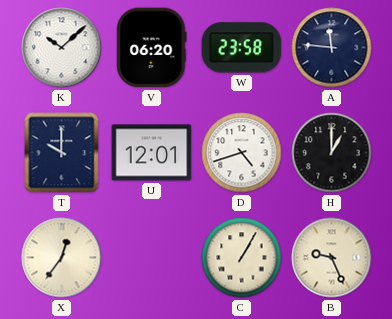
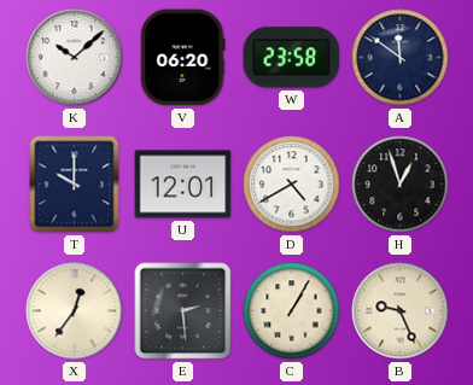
A: 11:46 -> 11:51 (401, 58)
D: 4:42 -> 4:40 (292, 185)
H: 1:00 -> 12:57 (401, 185)
E: none -> 2:29 (183, 311)
